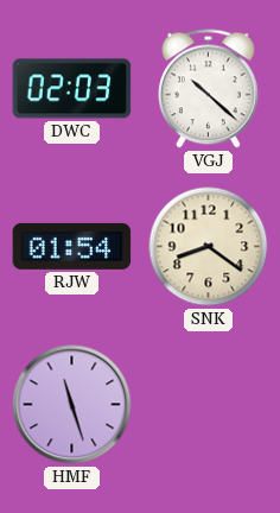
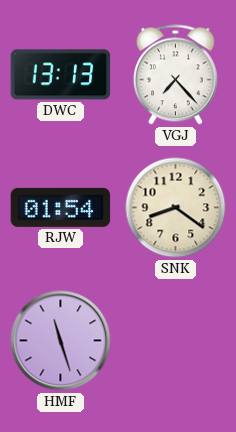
DWC: 02:03 -> 13:13 (61, 75)
VGJ: 10:22 -> 7:23 (176, 75)
